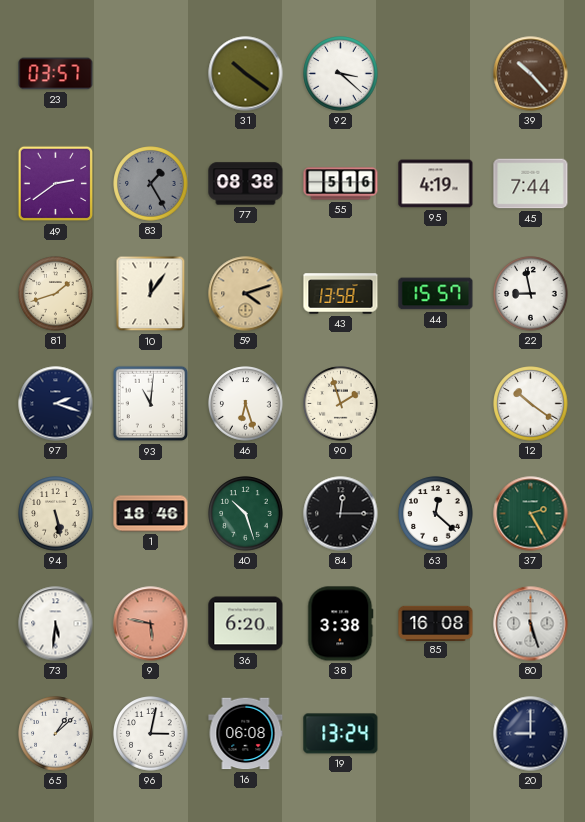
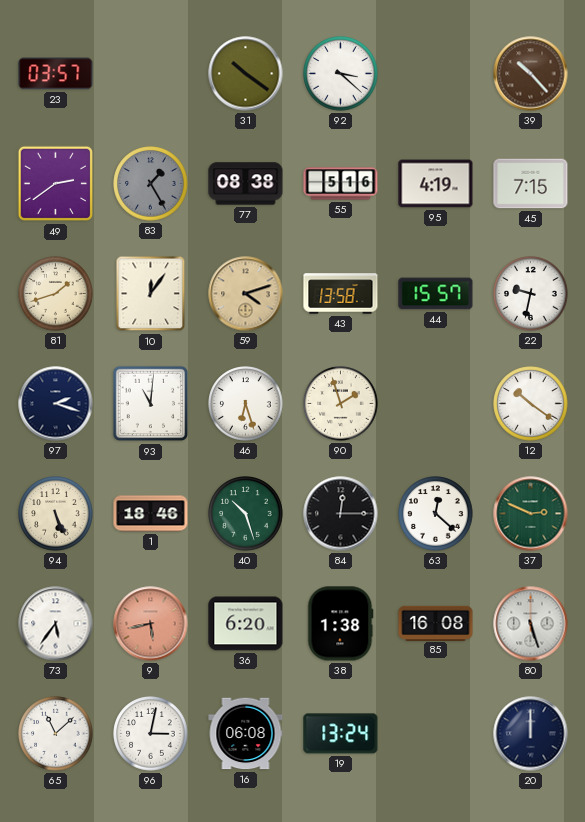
45: 7:44 -> 7:15 (531, 184)
22: 8:58 -> 9:32 (531, 294)
94: 5:28 -> 5:26 (56, 514)
37: 2:25 -> 2:49 (531, 514)
73: 5:31 -> 5:36 (56, 624)
9: 5:47 -> 5:43 (151, 624)
38: 3:38 -> 1:38 (341, 624)
65: 1:08 -> 11:08 (56, 734)
20: 9:00 -> 12:00 (531, 734)
